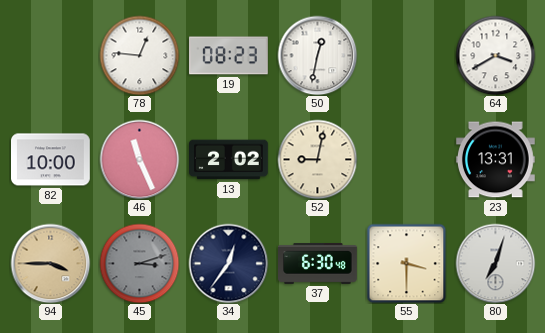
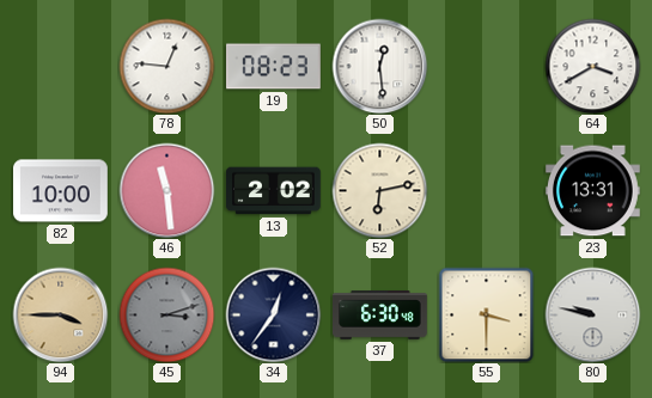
50: 12:32 -> 12:29 (379, 66)
46: 11:26 -> 11:29 (166, 190)
52: 9:02 -> 6:13 (379, 190)
80: 7:03 -> 9:47 (592, 314)
